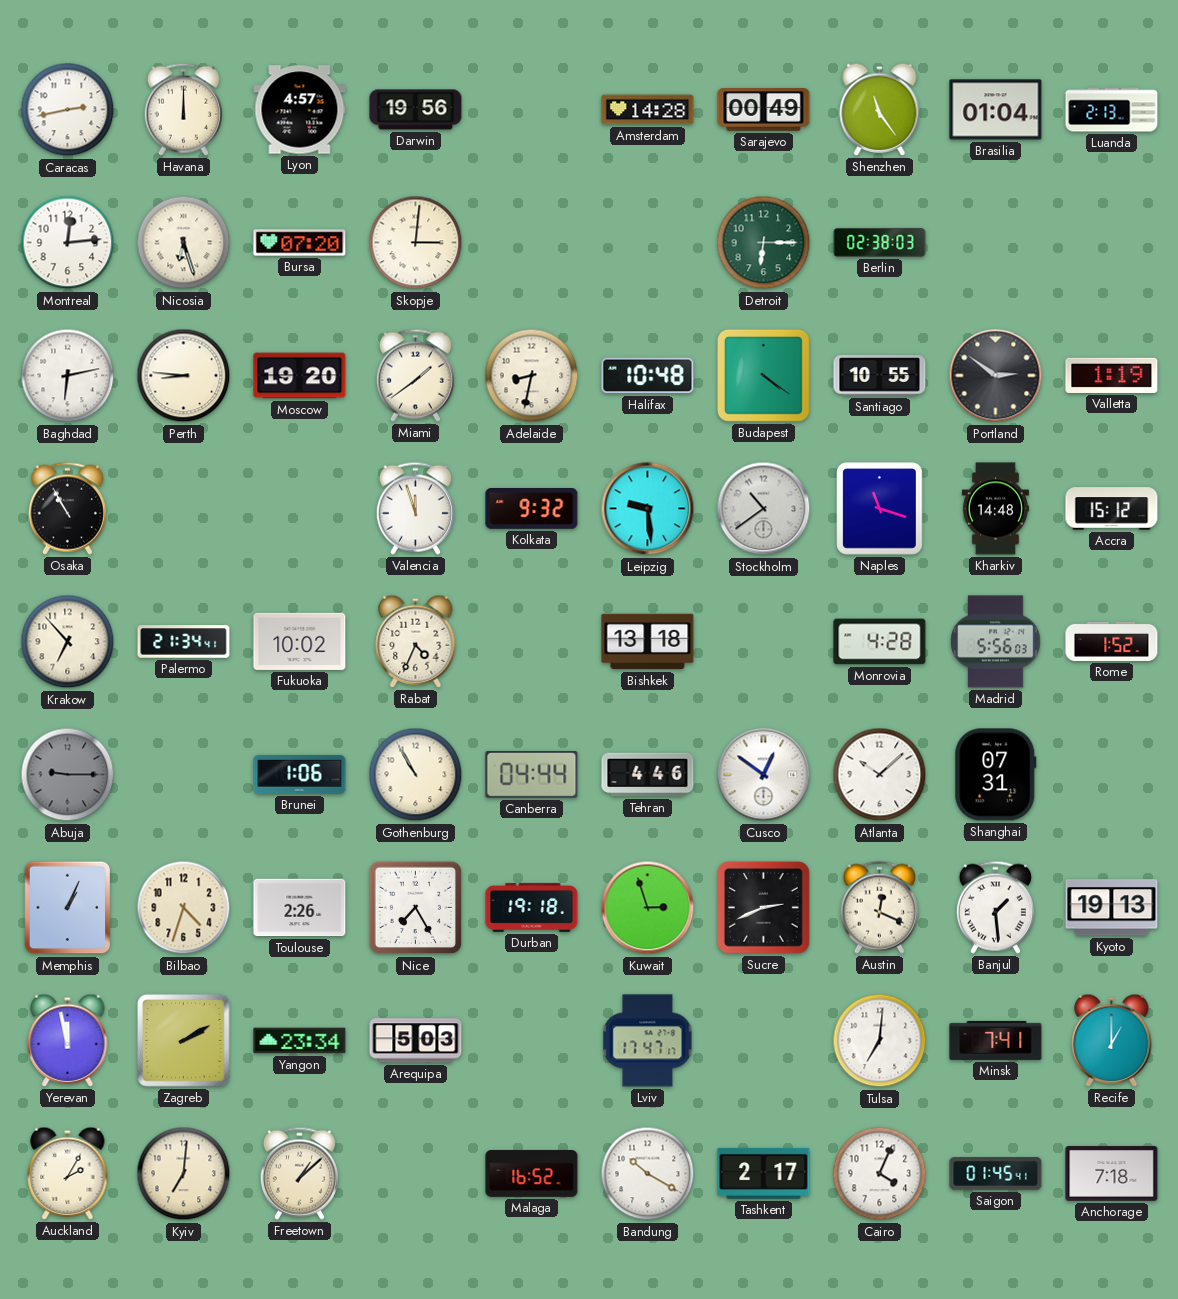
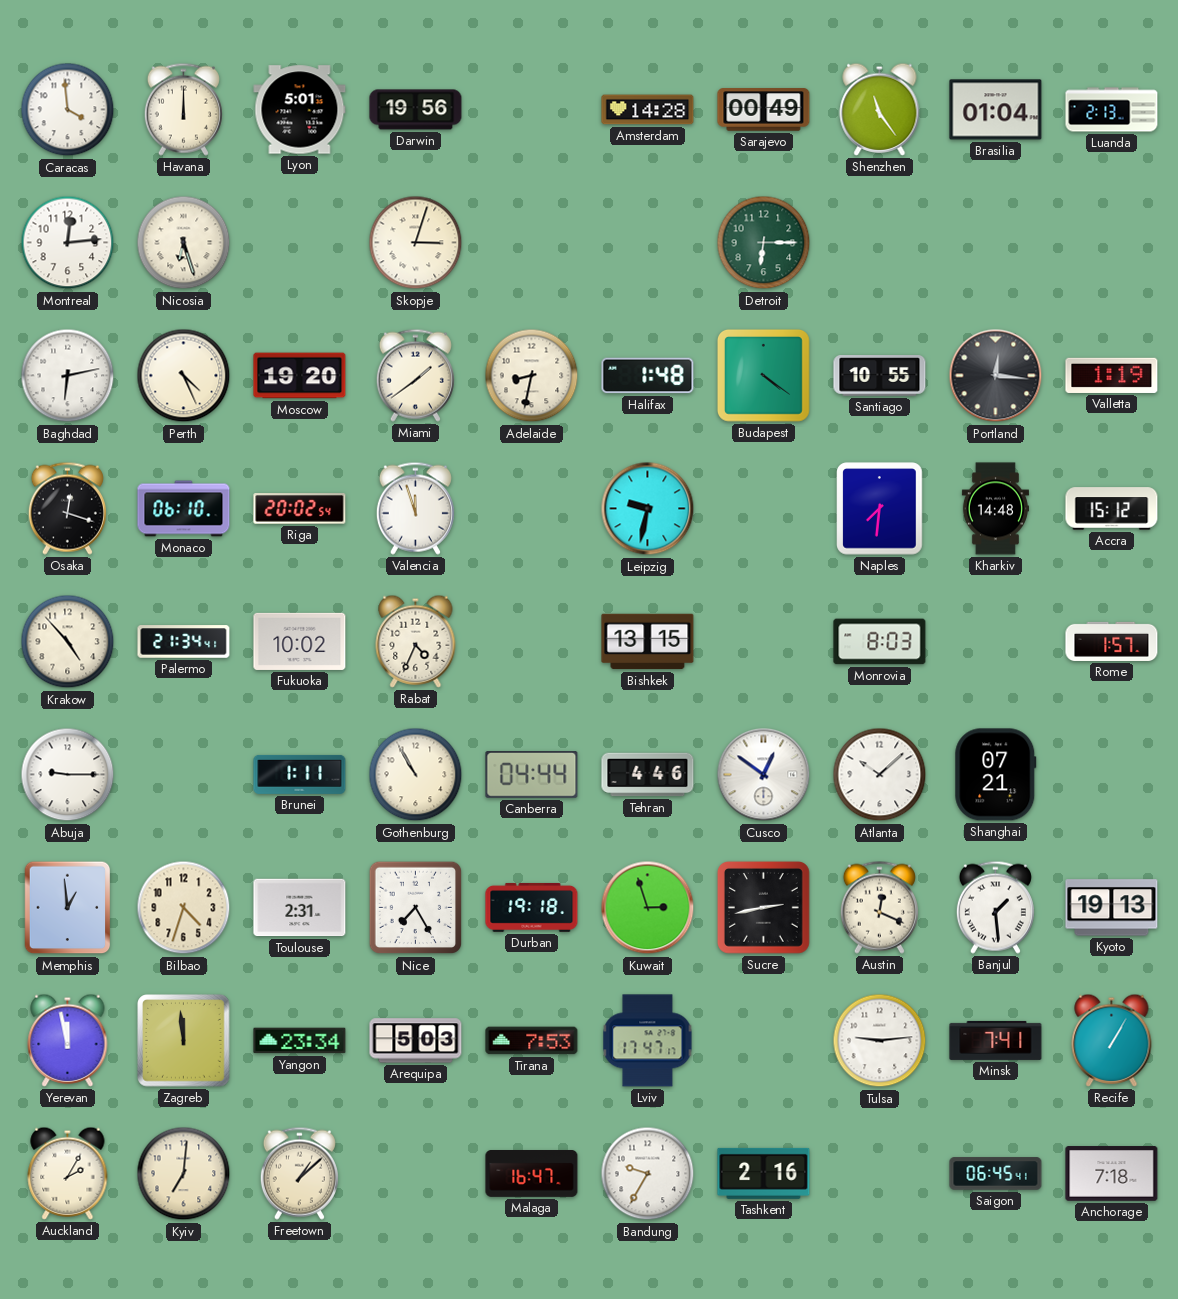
Caracas: 2:43 -> 3:59 (68, 110)
Lyon: 4:57 -> 5:01 (300, 110)
Bursa: 07:20 -> none (300, 243)
Skopje: 3:01 -> 3:03 (416, 243)
Berlin: 02:38 -> none (880, 242)
Perth: 8:46 -> 4:26 (184, 376)
Halifax: 10:48 -> 1:48 (648, 376)
Portland: 2:51 -> 12:16 (996, 376)
Osaka: 10:55 -> 12:18 (67, 508)
Monaco: none -> 06:10 (184, 509)
Riga: none -> 20:02 (300, 509)
Kolkata: 9:32 -> none (532, 509)
Leipzig: 9:29 -> 9:32 (648, 509)
Stockholm: 10:39 -> none (764, 509)
Naples: 11:18 -> 7:31 (880, 509)
Krakow: 6:53 -> 4:53 (68, 642)
Bishkek: 13:18 -> 13:15 (648, 642)
Monrovia: 4:28 -> 8:03 (880, 642)
Madrid: 5:56 -> none (996, 642)
Rome: 1:52 -> 1:57 (1112, 641)
Abuja dial: grey -> white (68, 775)
Brunei: 1:06 -> 1:11 (300, 774)
Shanghai: 07:31 -> 07:21 (996, 775)
Memphis: 1:04 -> 12:59 (68, 908)
Toulouse: 2:26 -> 2:31 (300, 908)
Sucre: 2:41 -> 2:43 (763, 907)
Zagreb: 2:10 -> 11:59 (184, 1041)
Tirana: none -> 7:53 (532, 1041)
Tulsa: 7:01 -> 9:14 (880, 1041)
Recife: 1:00 -> 1:05 (1112, 1040)
Malaga: 16:52 -> 16:47 (532, 1174)
Bandung: 10:20 -> 9:35 (648, 1174)
Tashkent: 2:17 -> 2:16 (764, 1173)
Cairo: 4:04 -> none (880, 1174)
Saigon: 01:45 -> 06:45 (996, 1174)
